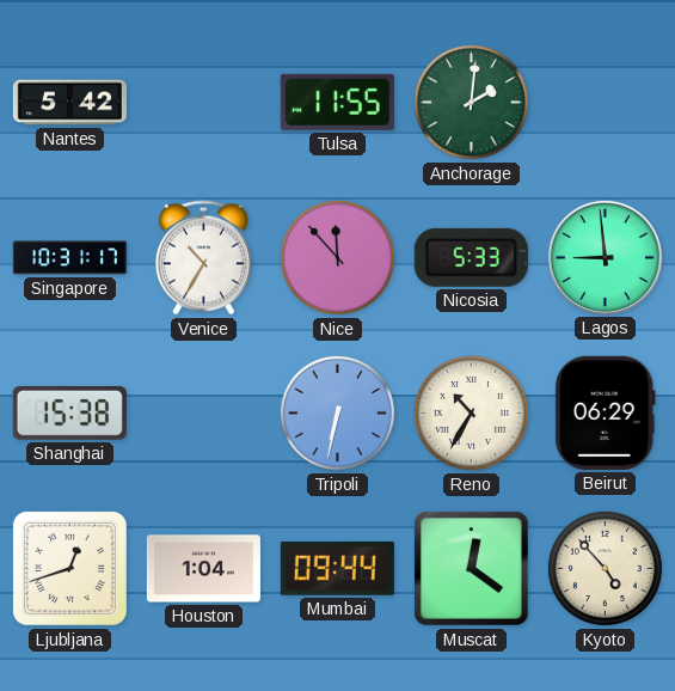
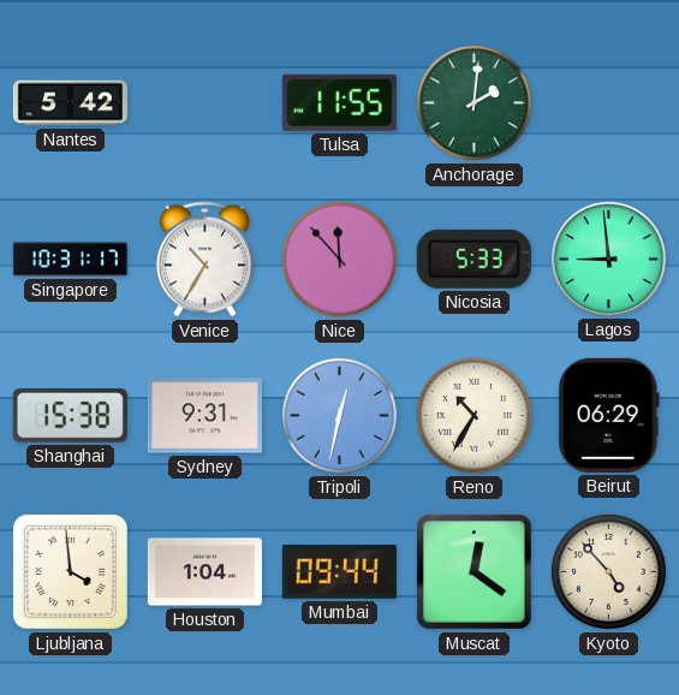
Sydney: none -> 9:31 (204, 416)
Tripoli: 6:32 -> 12:32 (339, 415)
Ljubljana: 12:42 -> 3:59 (70, 571)
